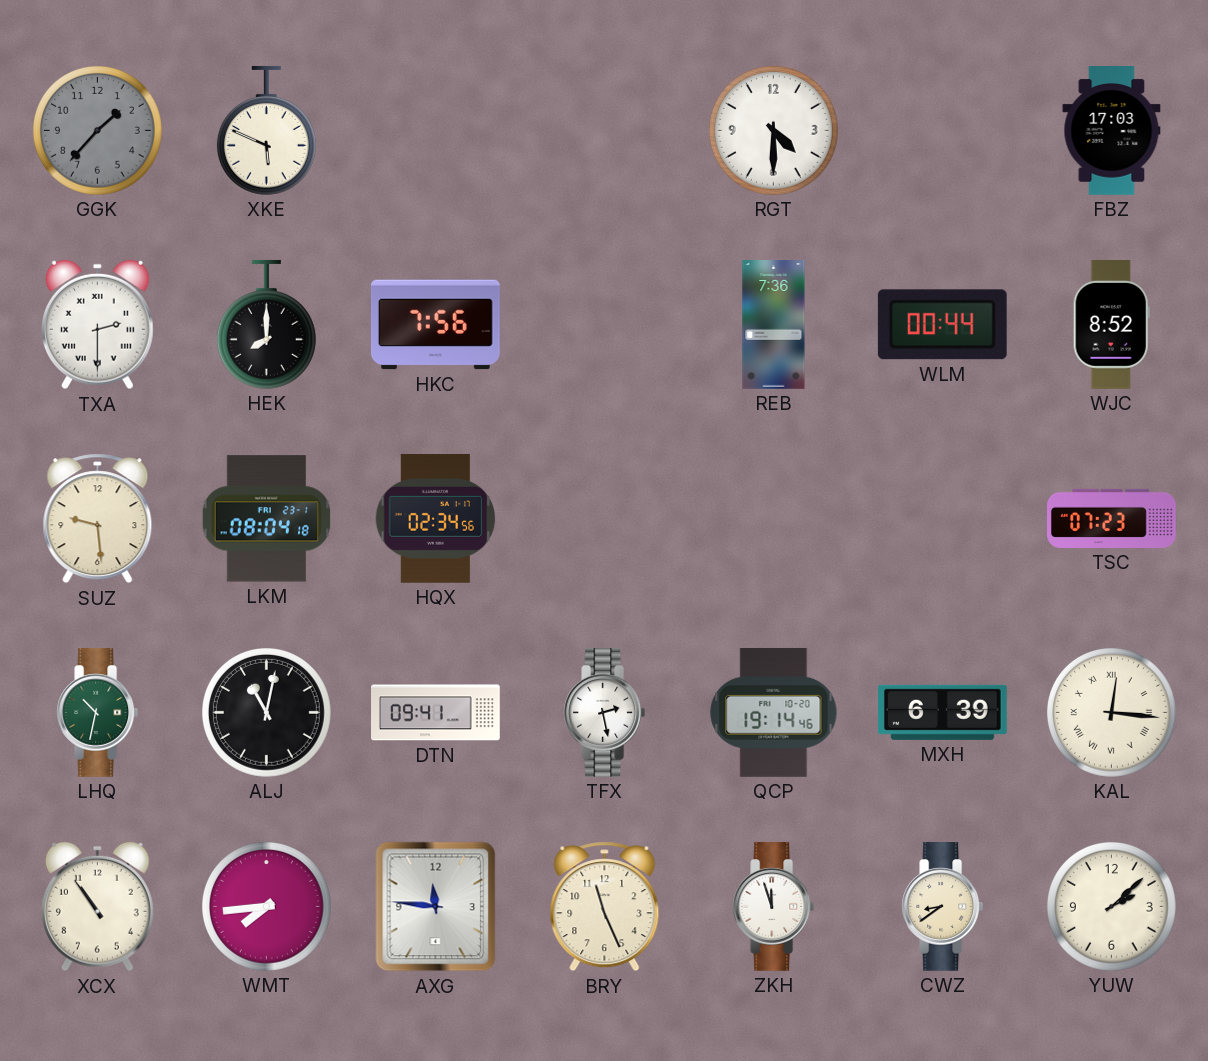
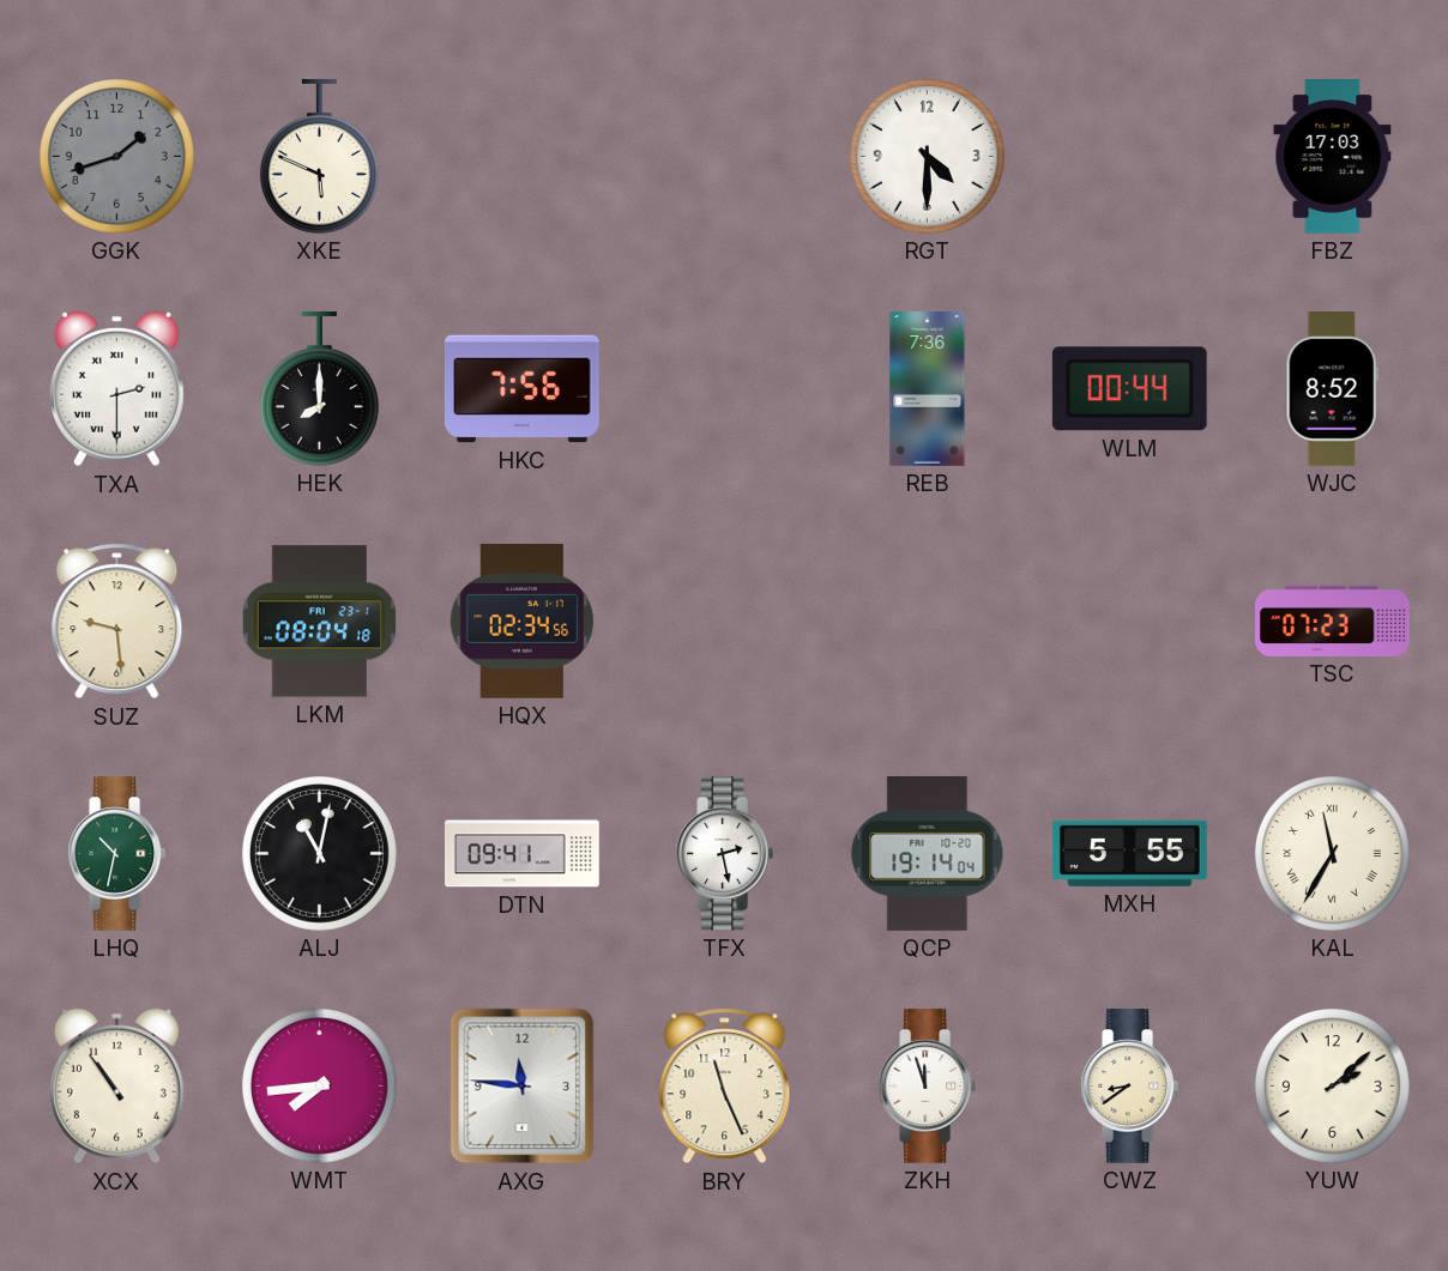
GGK: 1:37 -> 1:42 (116, 156)
QCP: 19:14:46 -> 19:14:04 (928, 853)
MXH: 6:39 -> 5:55 (1129, 853)
KAL: 12:16 -> 11:35 (1332, 853)
